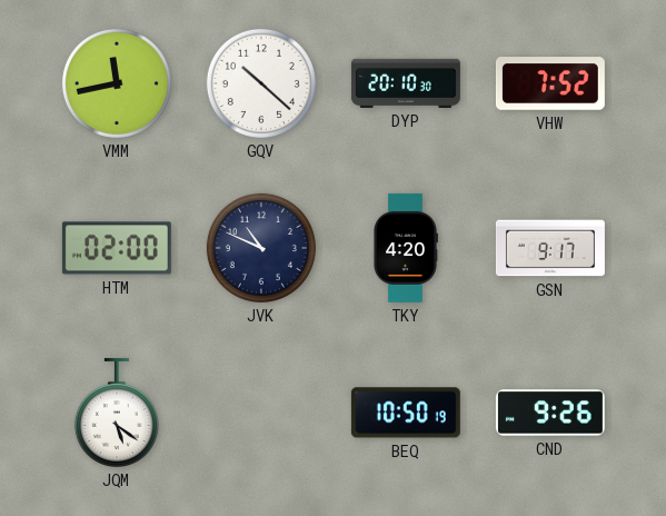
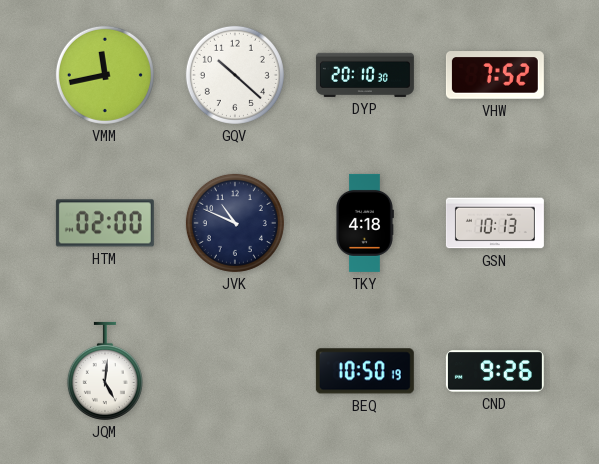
TKY: 4:20 -> 4:18 (364, 223)
GSN: 9:17 -> 10:13 (495, 223)
JQM: 5:21 -> 5:01 (105, 371)
